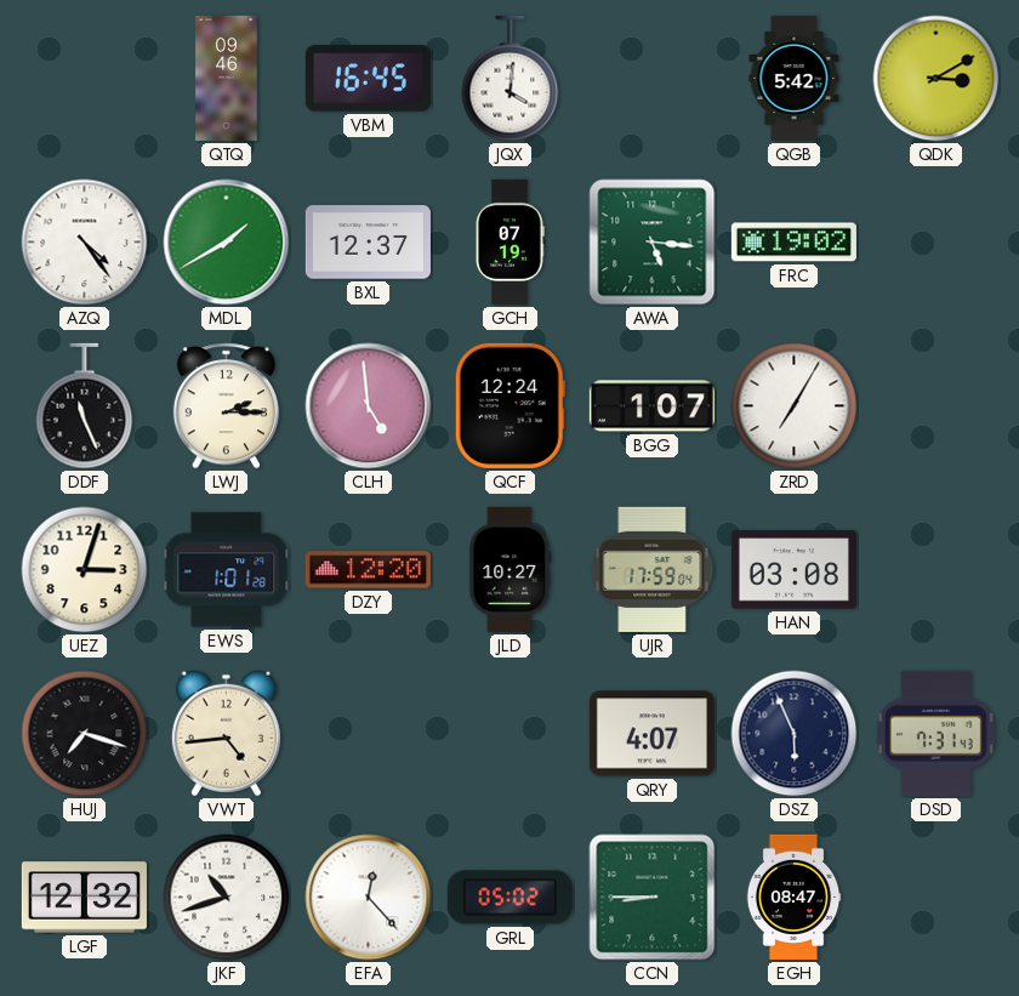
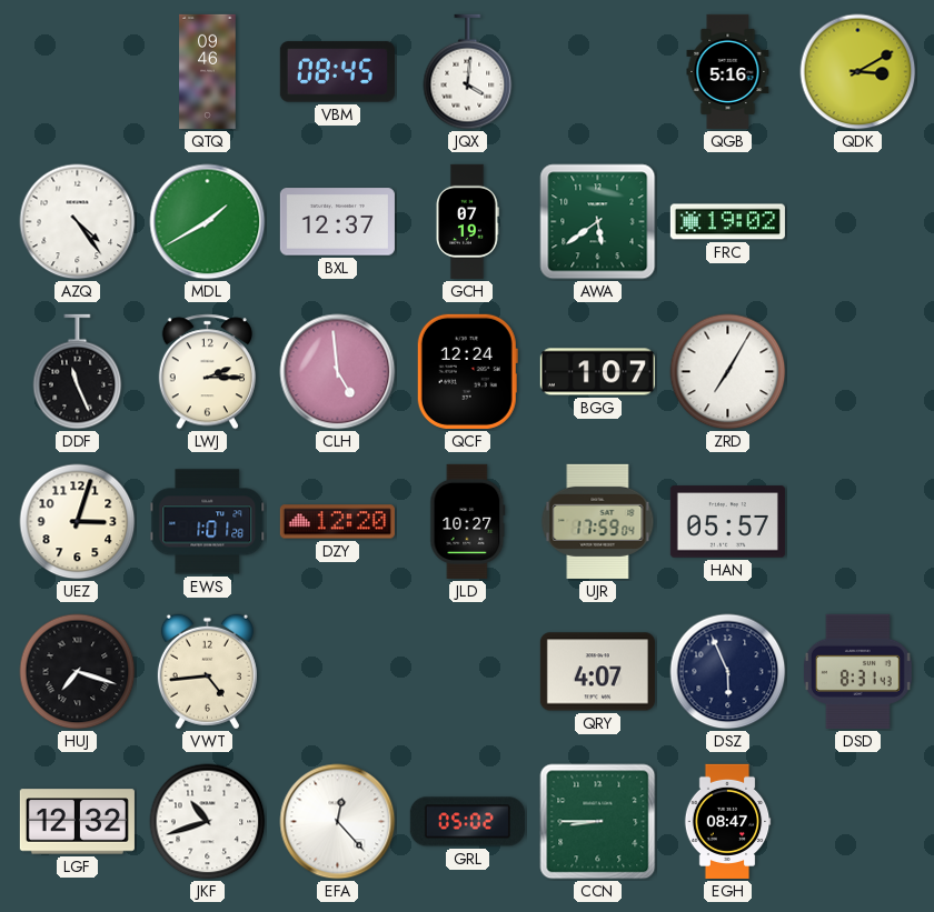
VBM: 16:45 -> 08:45 (337, 72)
QGB: 5:42 -> 5:16 (728, 71)
AWA: 5:16 -> 5:39 (598, 222)
HAN: 03:08 -> 05:57 (727, 522)
DSD: 7:31 -> 8:31 (857, 671)
